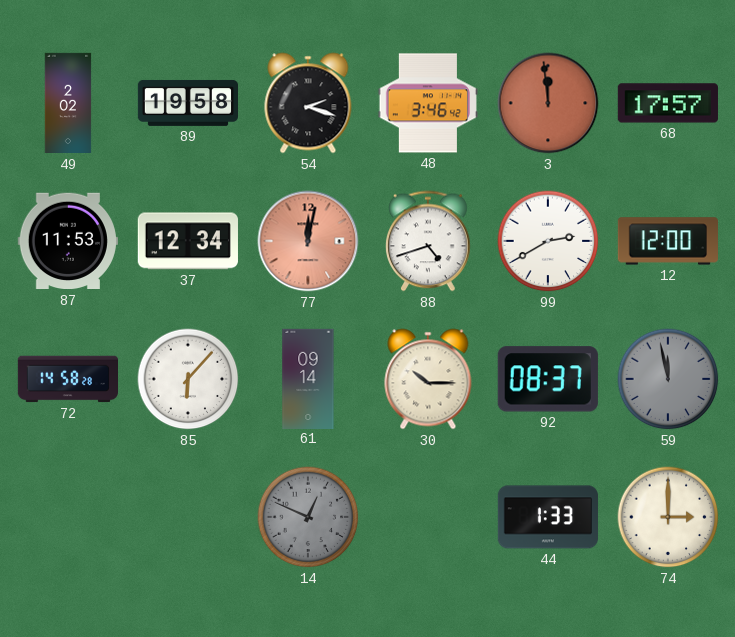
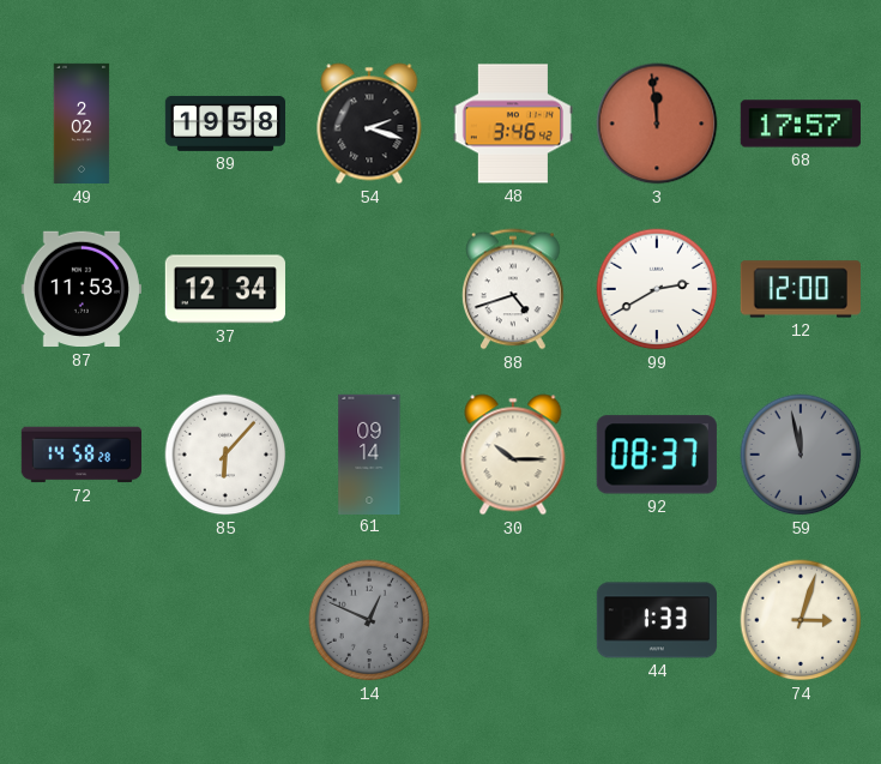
77: 12:02 -> none (308, 241)
74: 3:00 -> 3:03 (801, 620)
